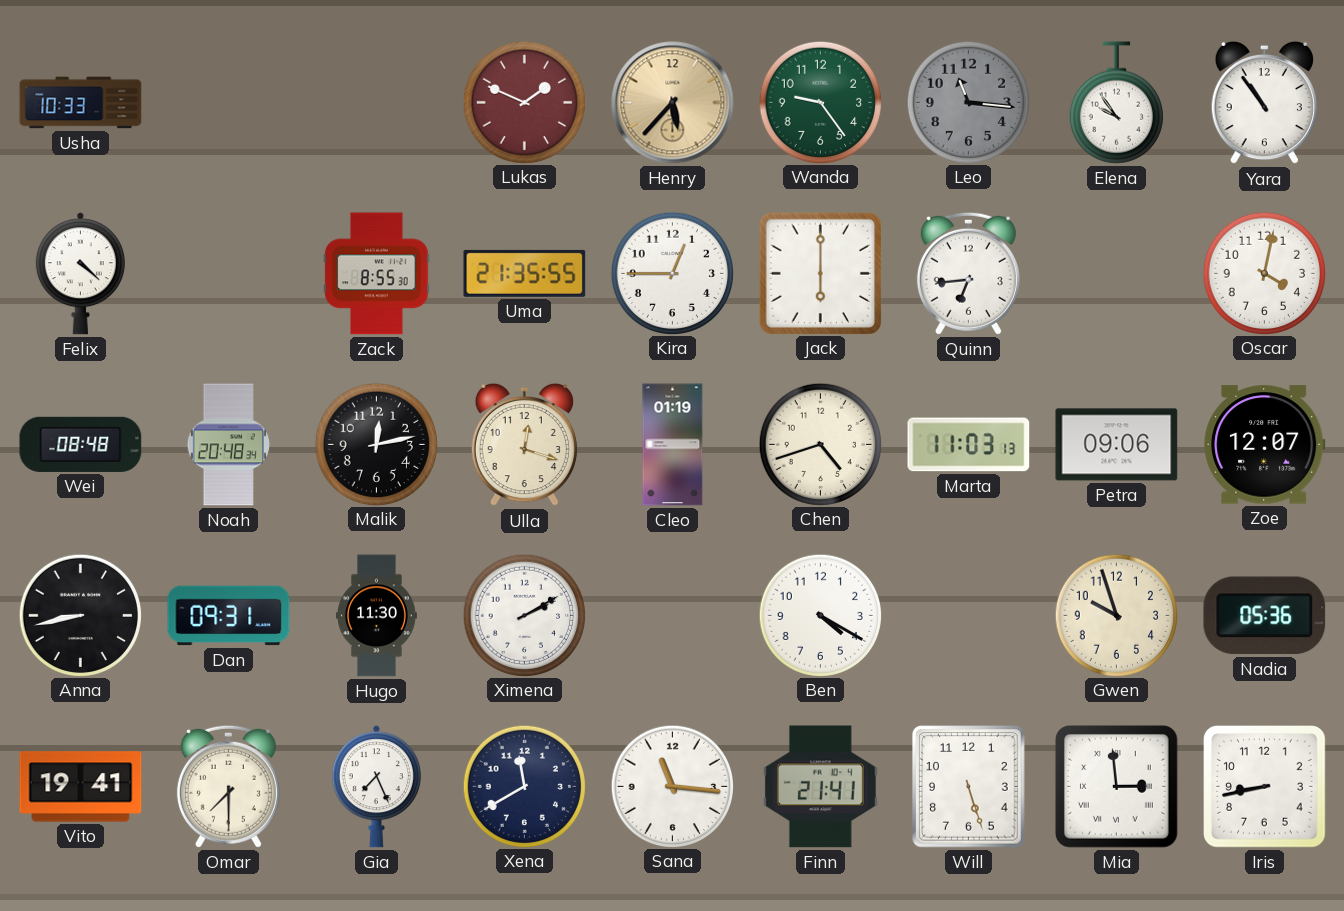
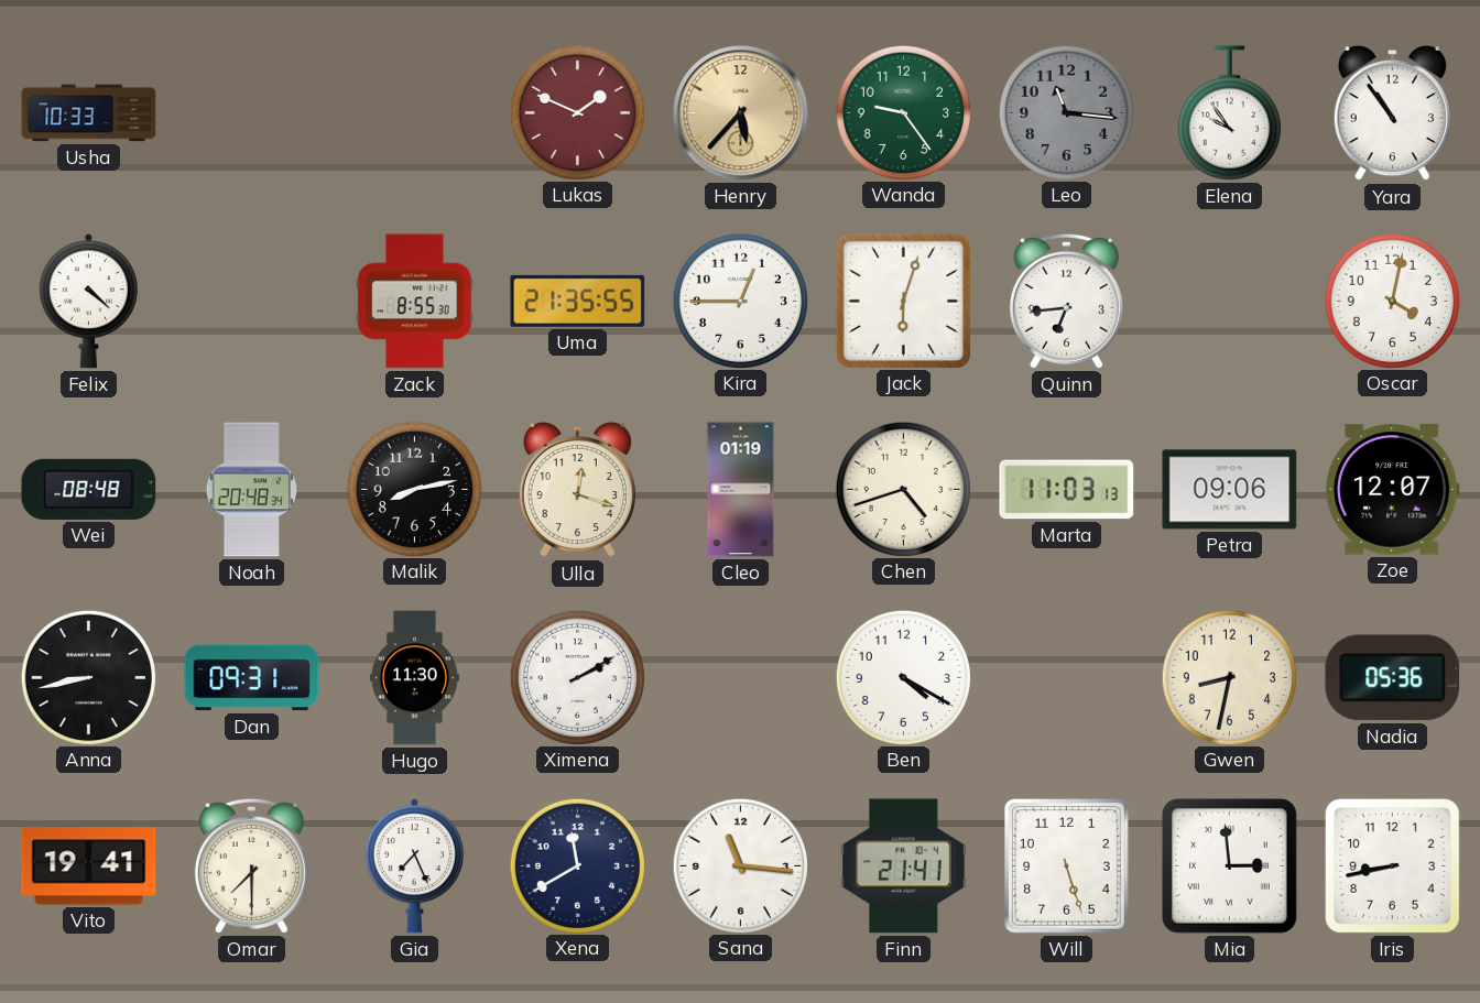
Jack: 6:00 -> 6:03 (903, 301)
Malik: 12:13 -> 8:13 (414, 489)
Gwen: 9:57 -> 8:32 (1229, 677)
